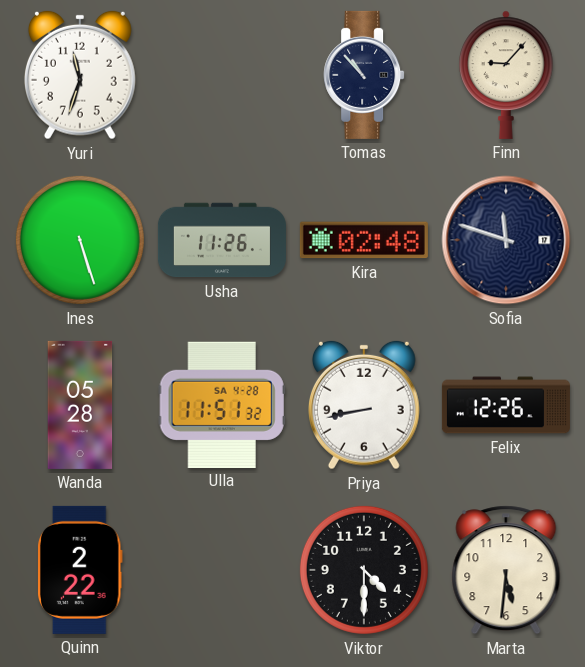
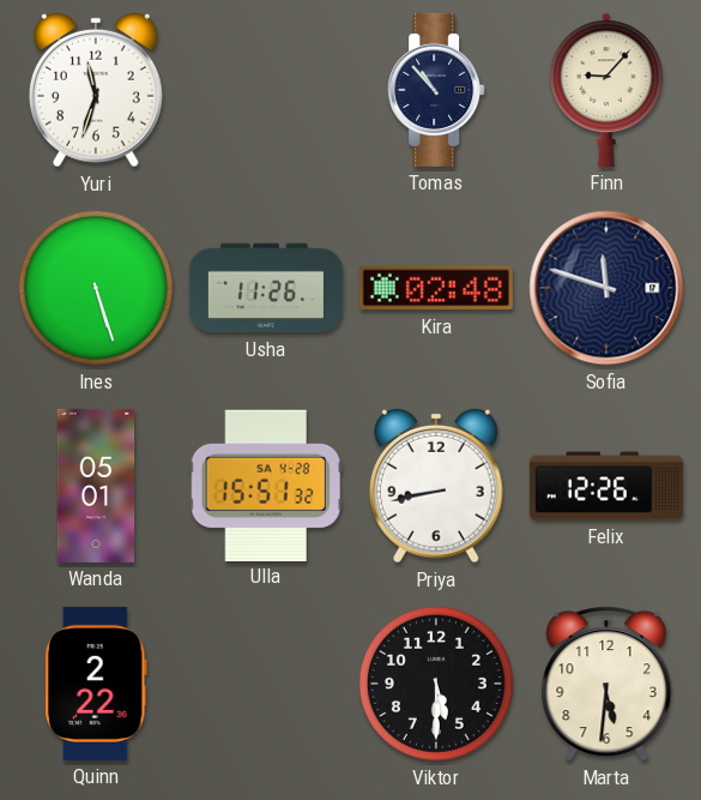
Wanda: 05:28 -> 05:01 (96, 486)
Ulla: 11:51 -> 15:51 (266, 485)
Viktor: 4:30 -> 5:30 (436, 684)
